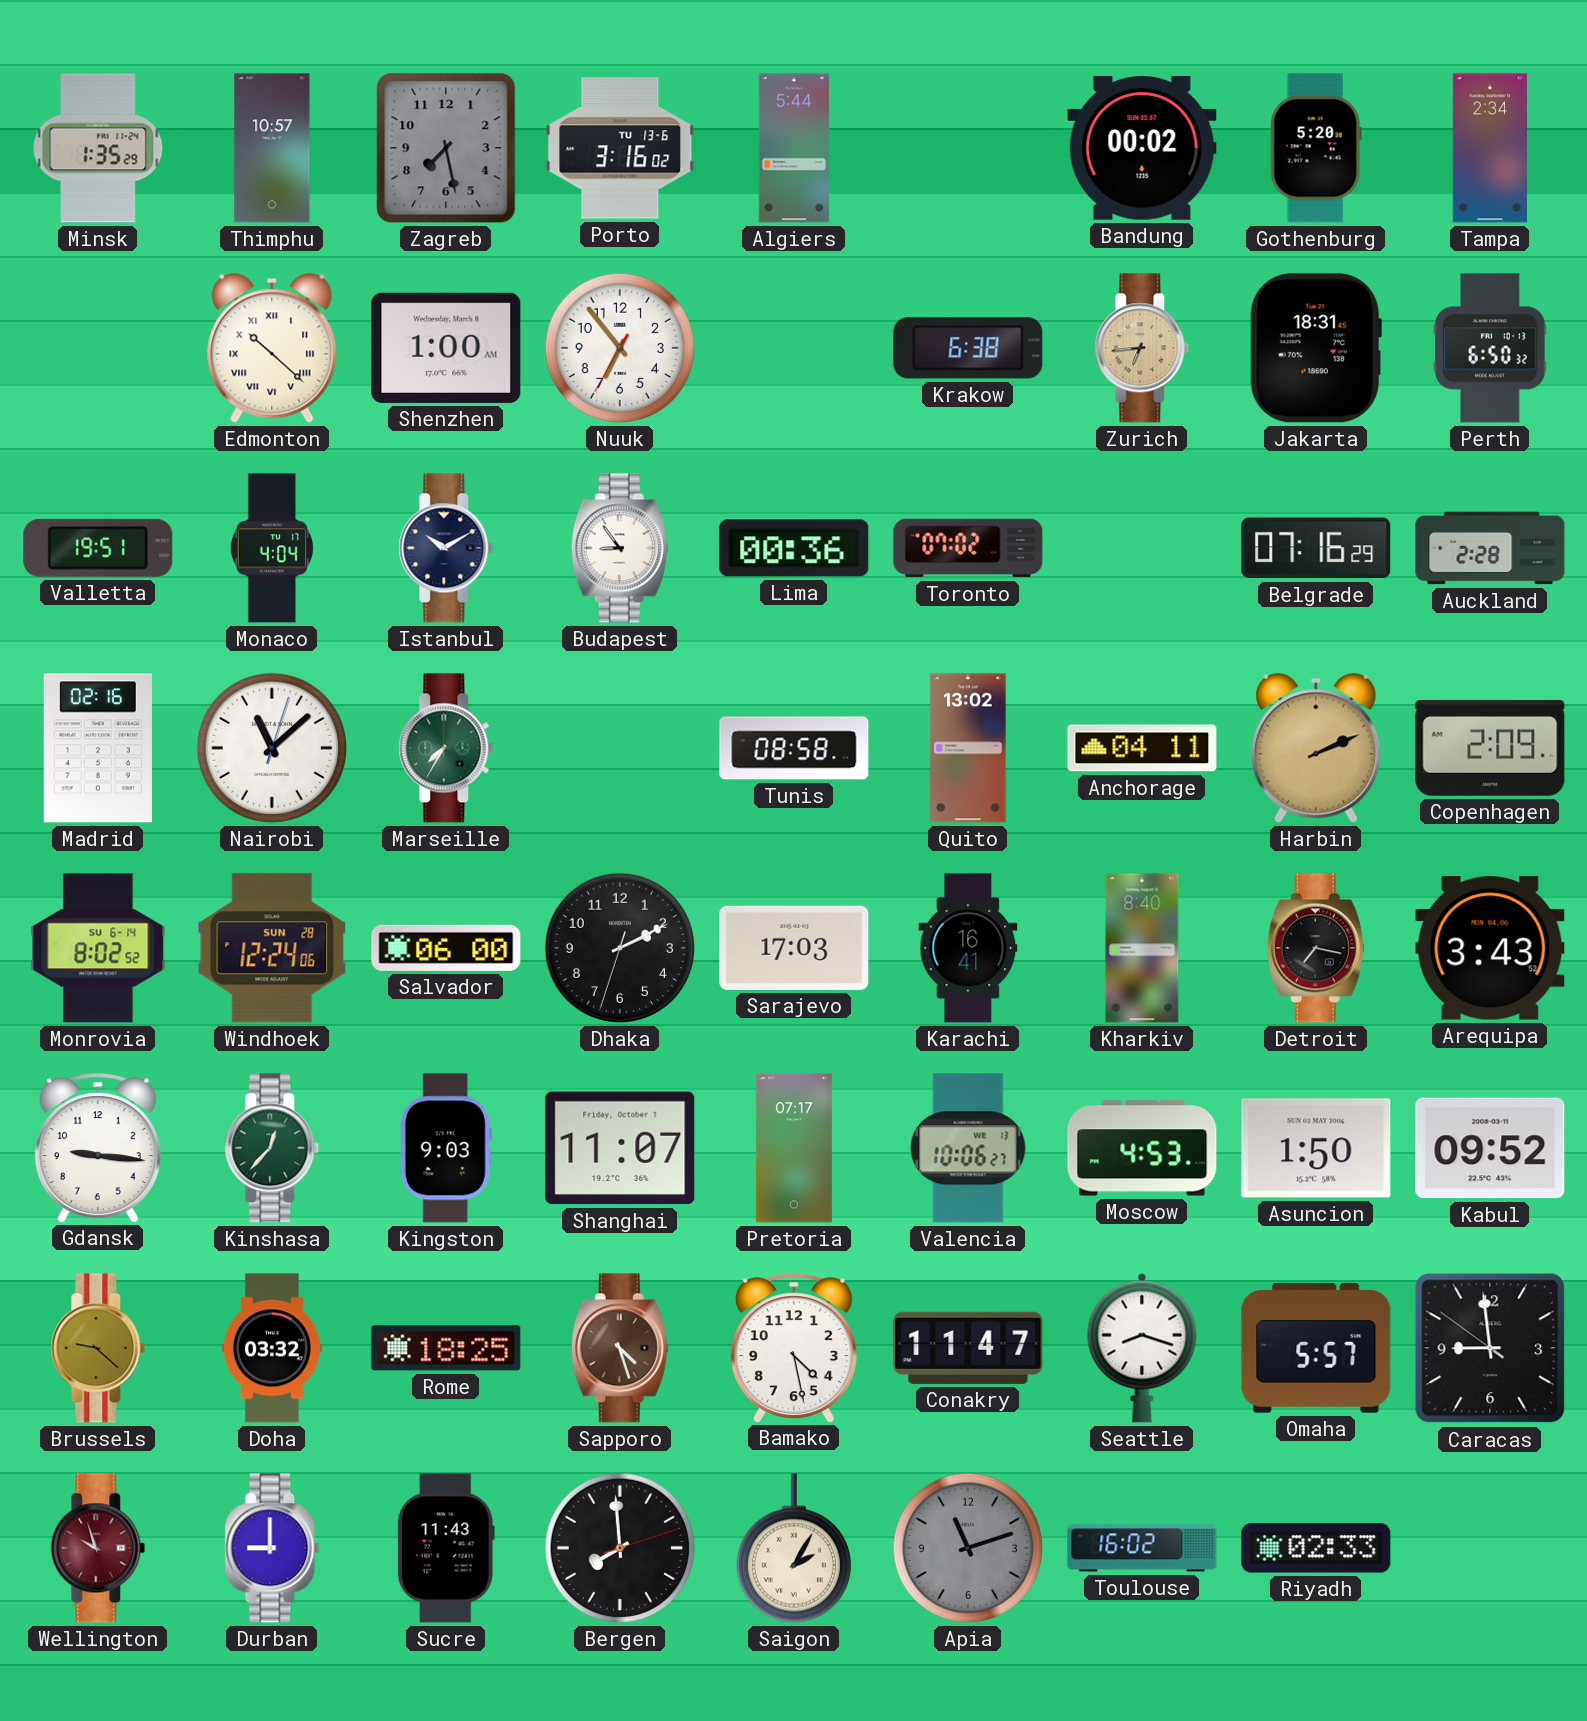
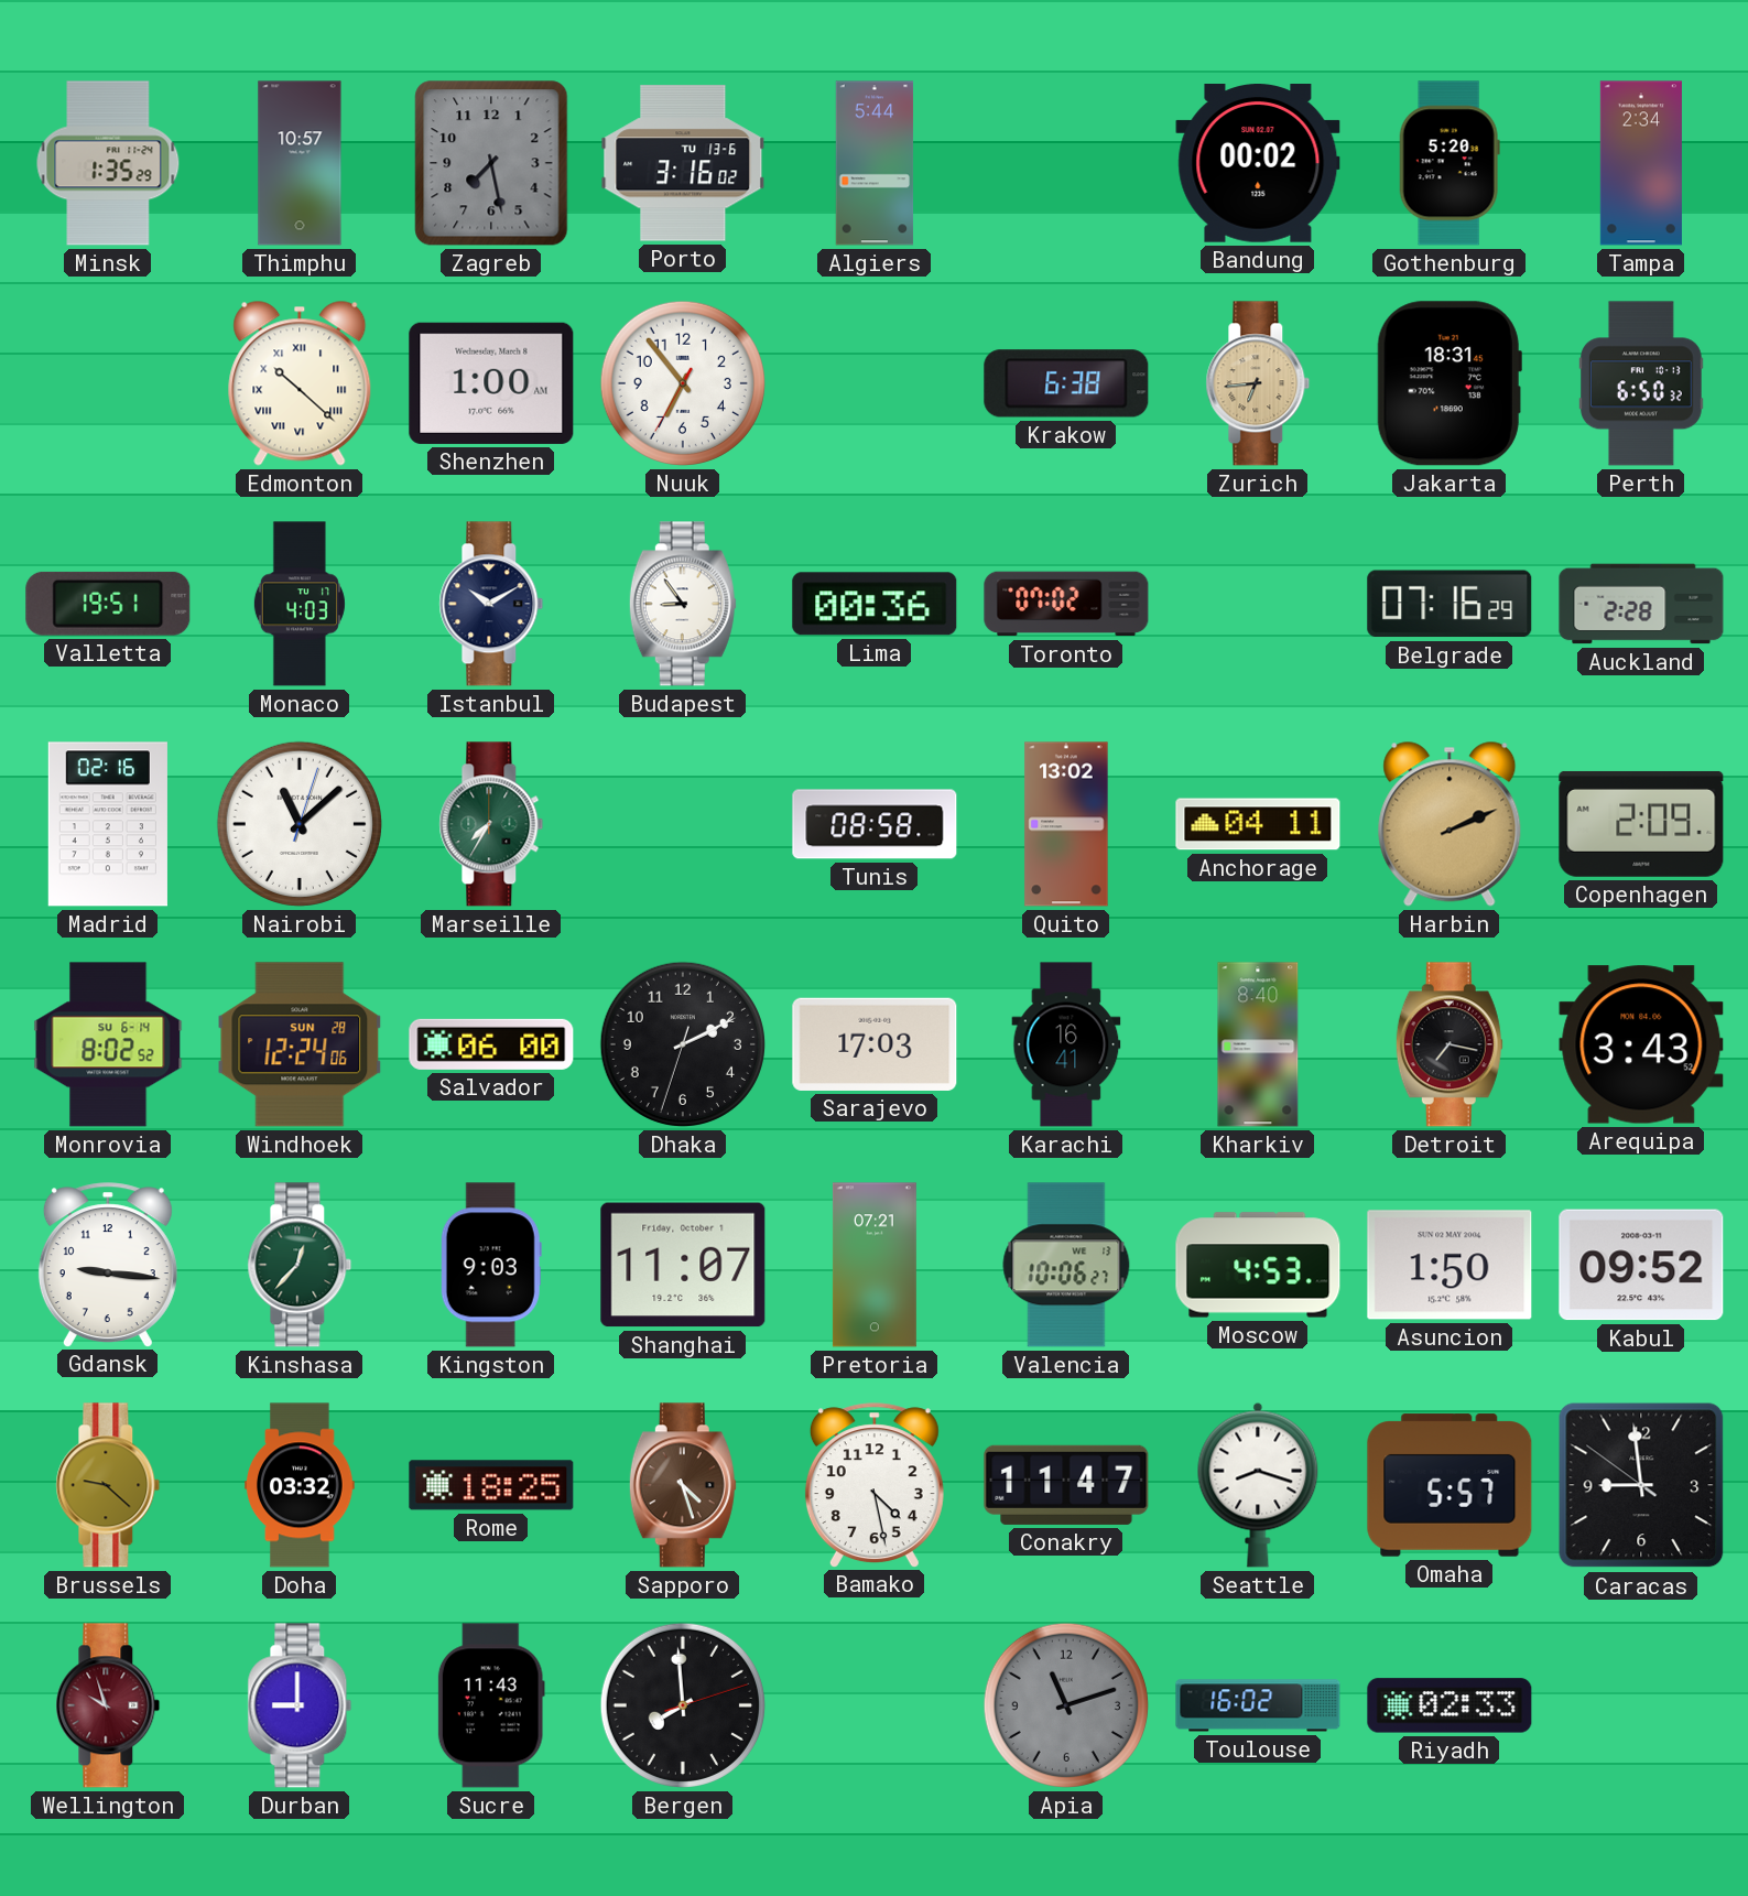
Monaco: 4:04 -> 4:03 (300, 604)
Pretoria: 07:17 -> 07:21 (875, 1265)
Saigon: 2:05 -> none (794, 1548)
